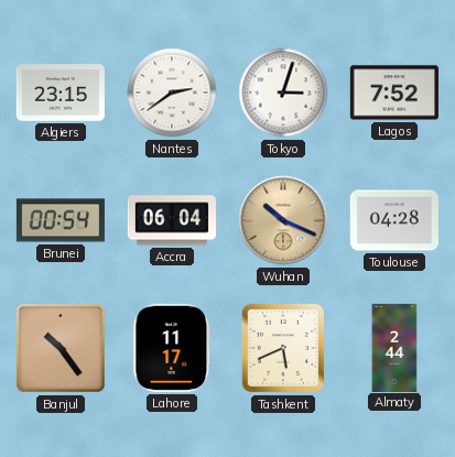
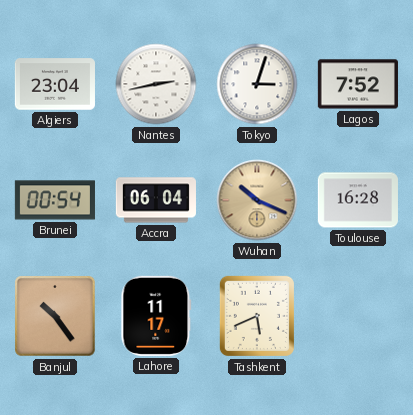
Algiers: 23:15 -> 23:04 (55, 84)
Nantes: 2:39 -> 2:43 (156, 84)
Toulouse: 04:28 -> 16:28 (358, 200)
Almaty: 2:44 -> none (394, 347)
